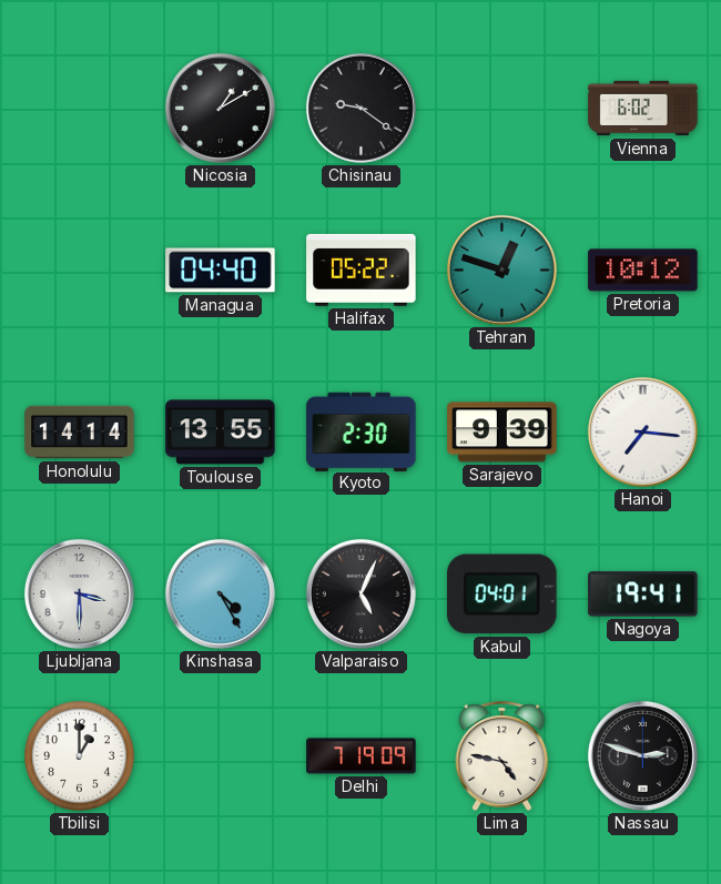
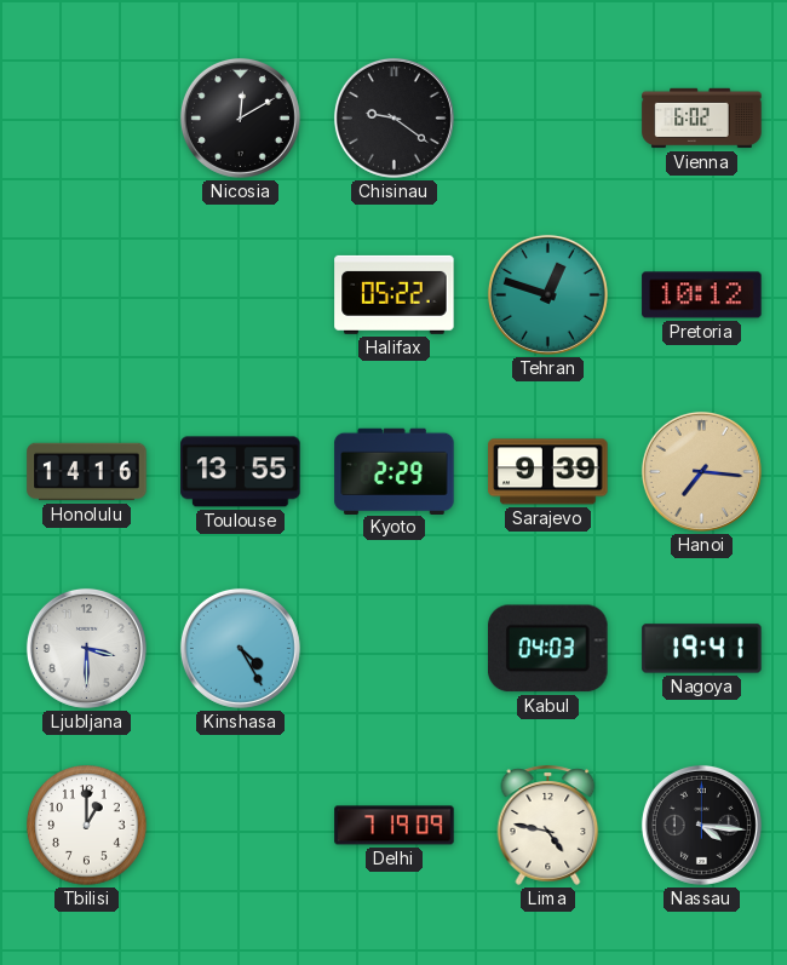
Nicosia: 1:10 -> 12:10 (240, 117)
Managua: 04:40 -> none (221, 271)
Honolulu: 14:14 -> 14:16 (87, 472)
Kyoto: 2:30 -> 2:29 (395, 471)
Hanoi dial: white -> champagne (701, 471)
Valparaiso: 5:04 -> none (360, 593)
Kabul: 04:01 -> 04:03 (548, 649)
Nassau: 2:48 -> 4:16 (701, 825)
